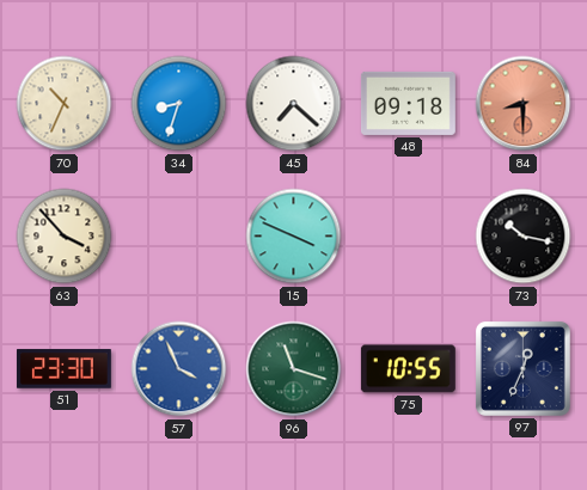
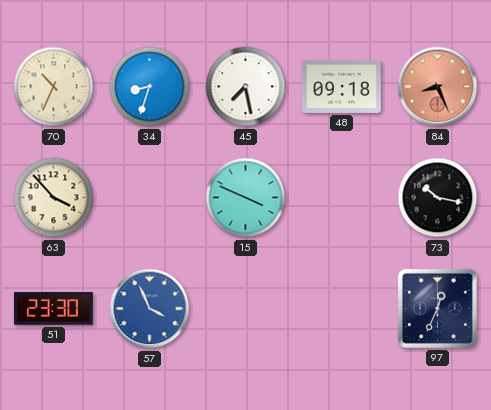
45: 7:22 -> 7:28 (246, 87)
84: 8:30 -> 8:26 (438, 87)
96: 11:18 -> none (294, 369)
75: 10:55 -> none (408, 369)
